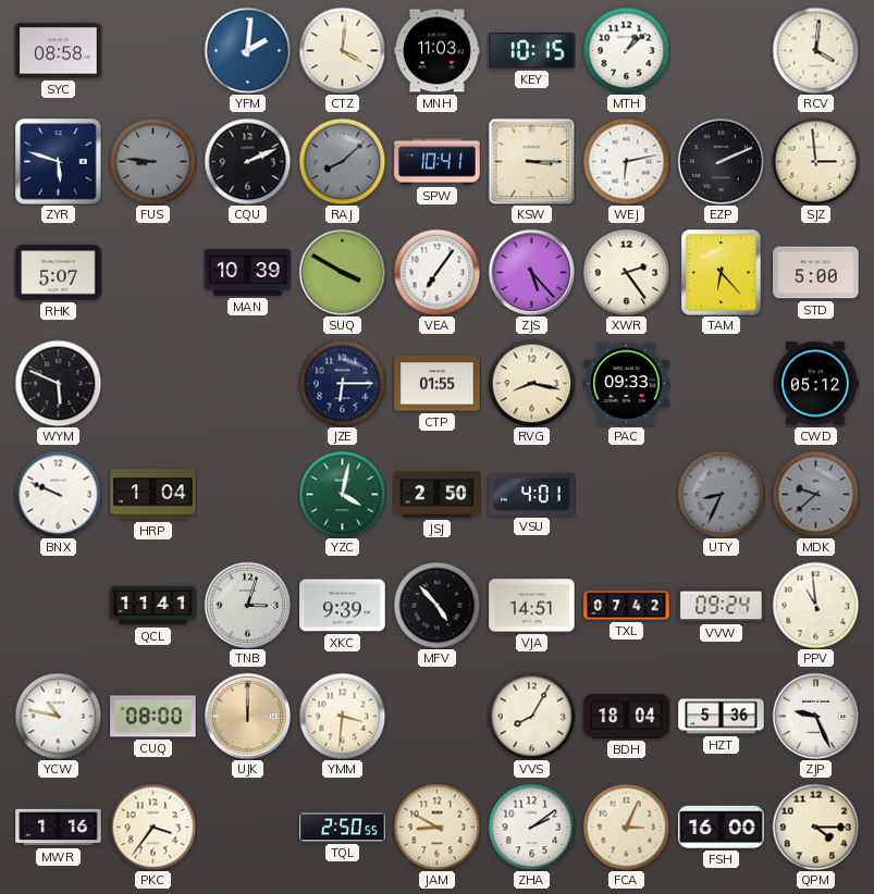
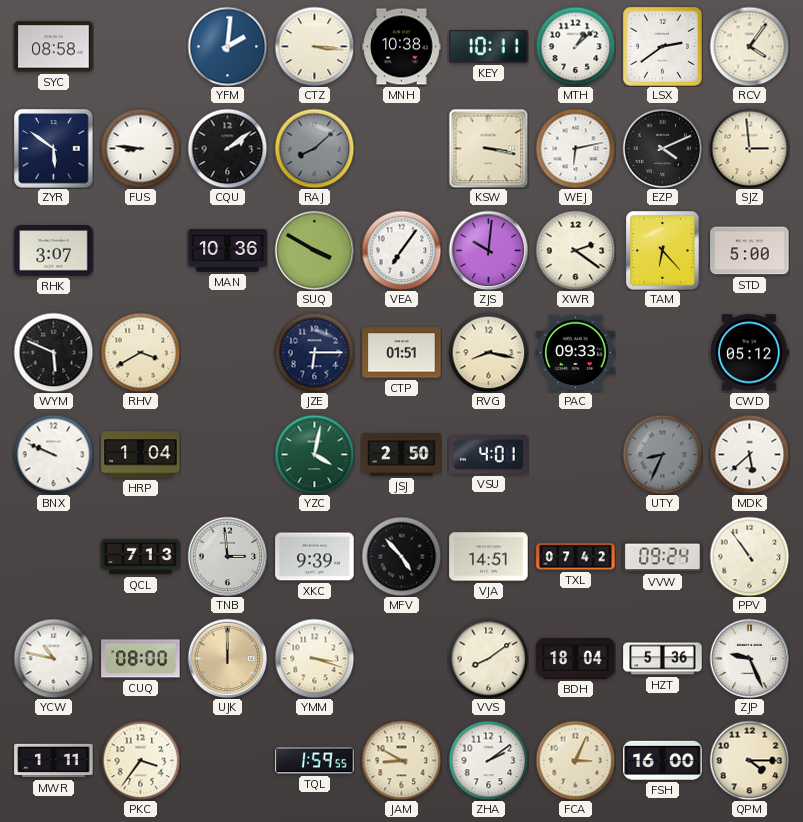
CTZ: 4:01 -> 3:16 (314, 46)
MNH: 11:03 -> 10:38 (402, 47)
KEY: 10:15 -> 10:11 (489, 47)
LSX: none -> 2:39 (662, 46)
RCV: 4:01 -> 4:06 (749, 46)
ZYR: 5:48 -> 5:51 (54, 149)
FUS dial: grey -> white (140, 148)
CQU: 2:11 -> 2:09 (227, 148)
SPW: 10:41 -> none (438, 162)
KSW: 3:15 -> 3:17 (488, 148)
EZP: 2:11 -> 4:11 (662, 148)
RHK: 5:07 -> 3:07 (54, 251)
MAN: 10:39 -> 10:36 (228, 251)
ZJS: 5:23 -> 10:01 (488, 250)
XWR: 2:24 -> 2:21 (575, 250)
RHV: none -> 3:40 (140, 352)
CTP: 01:55 -> 01:51 (402, 353)
MDK: 9:38 -> 5:38 (749, 454)
MDK dial: grey -> white (749, 454)
QCL: 11:41 -> 7:13 (141, 557)
TNB: 3:03 -> 2:59 (227, 556)
PPV: 10:59 -> 10:54 (749, 556)
YMM: 3:31 -> 3:18 (314, 658)
VVS: 8:05 -> 8:09 (488, 658)
MWR: 1:16 -> 1:11 (54, 761)
TQL: 2:50 -> 1:59 (315, 761)
